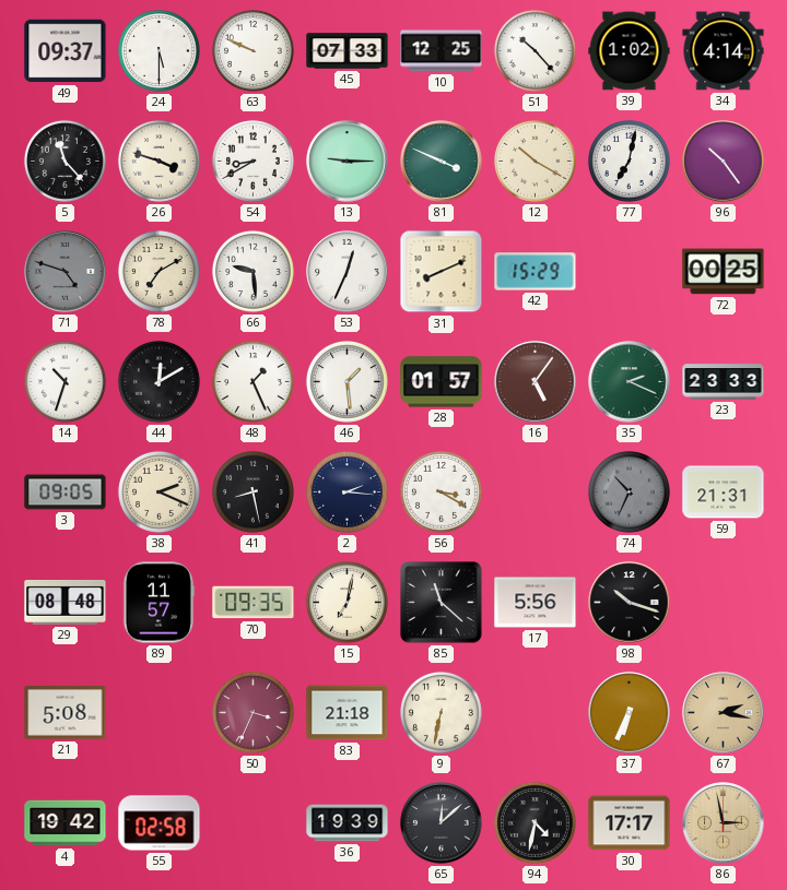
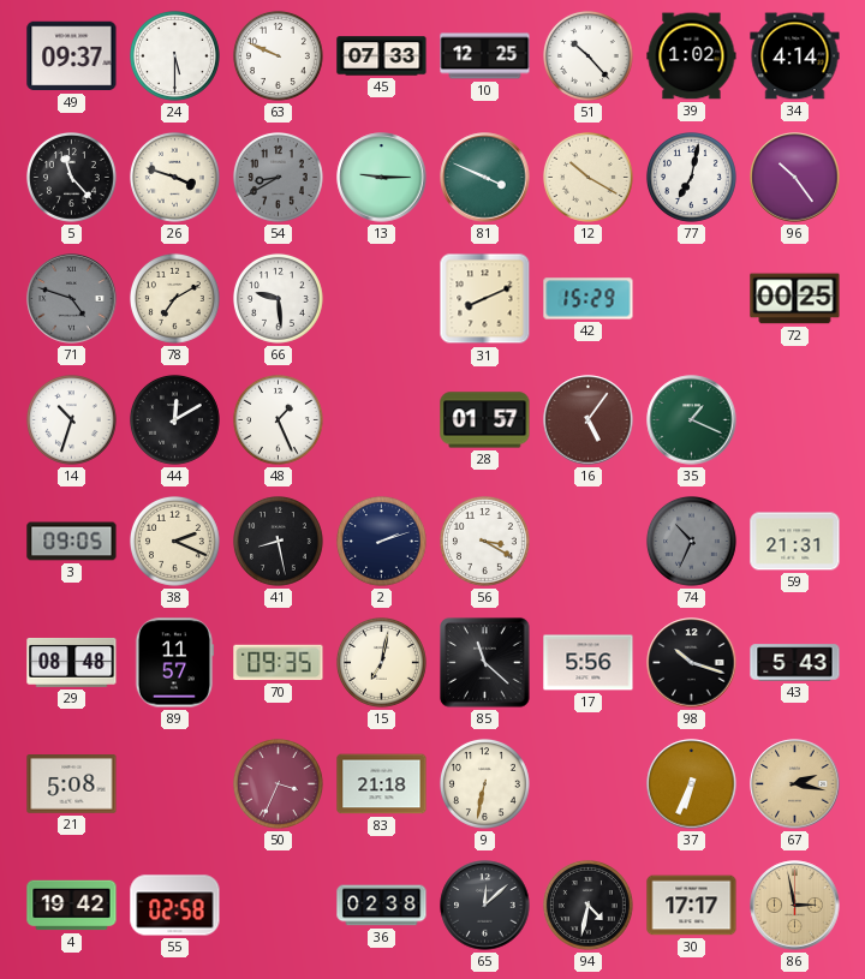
54 dial: white -> grey (278, 177)
53: 12:34 -> none (348, 272)
46: 1:29 -> none (346, 381)
35: 2:19 -> 1:19 (692, 420)
23: 23:33 -> none (724, 382)
2: 2:16 -> 2:12 (381, 541)
43: none -> 5:43 (795, 663)
36: 19:39 -> 02:38 (382, 906)
